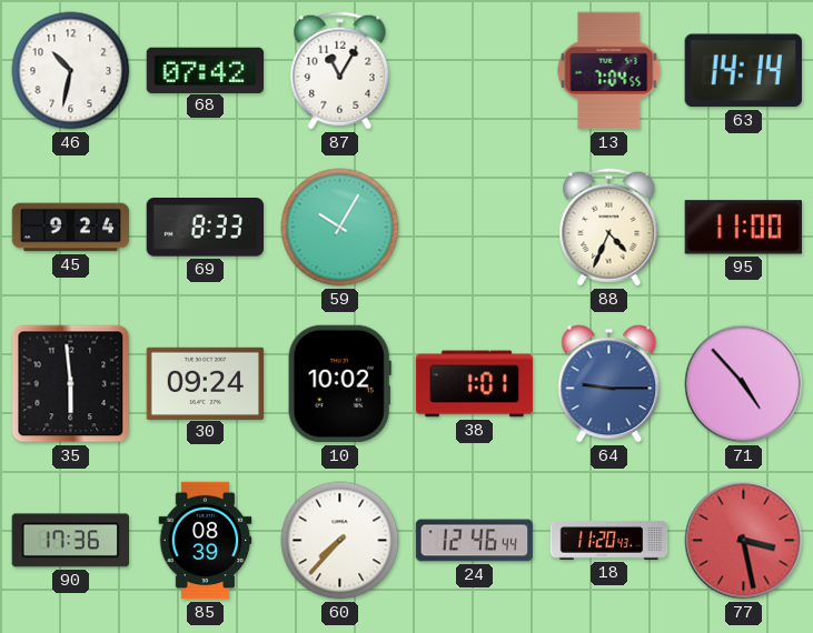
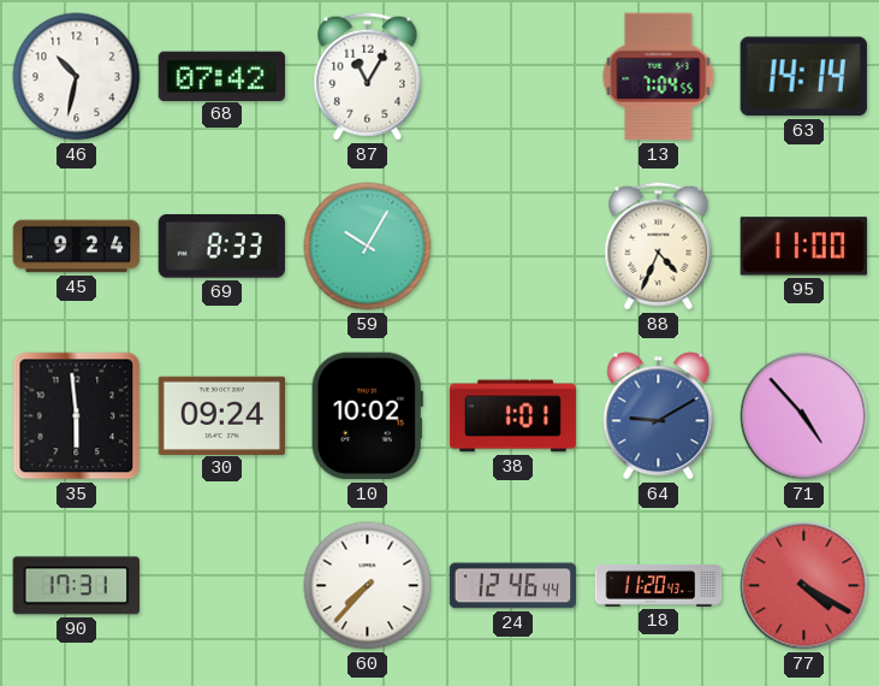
64: 9:15 -> 9:10 (659, 416)
90: 17:36 -> 17:31 (76, 586)
85: 08:39 -> none (206, 541)
77: 3:28 -> 4:20 (804, 586)
